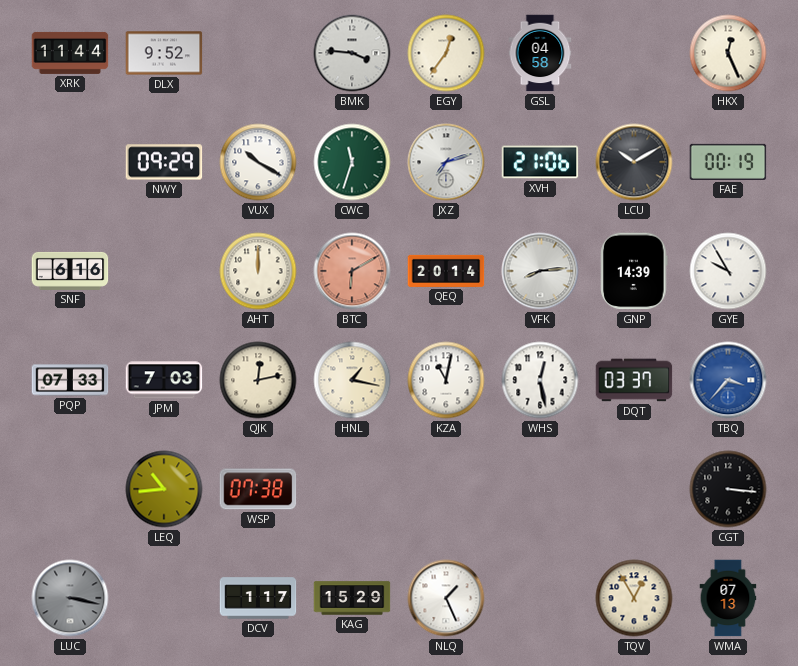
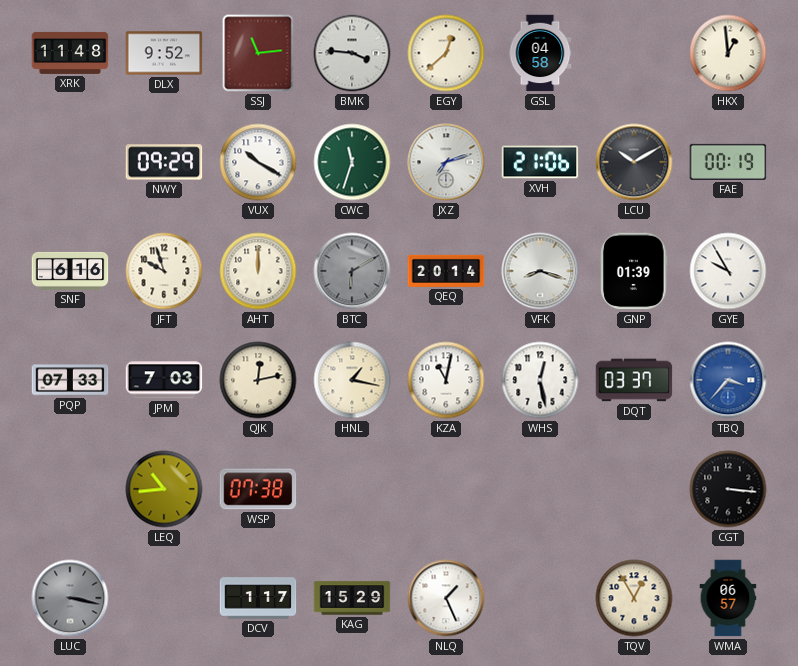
XRK: 11:44 -> 11:48 (70, 53)
SSJ: none -> 11:14 (258, 53)
EGY: 12:36 -> 12:38 (446, 53)
HKX: 12:26 -> 12:59 (728, 53)
JFT: none -> 9:57 (164, 271)
BTC dial: salmon -> grey (352, 271)
VFK: 8:14 -> 8:18 (540, 271)
GNP: 14:39 -> 01:39 (634, 271)
WMA: 07:13 -> 06:57 (728, 598)
